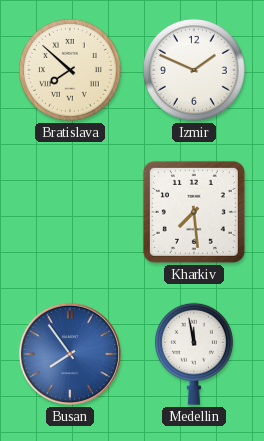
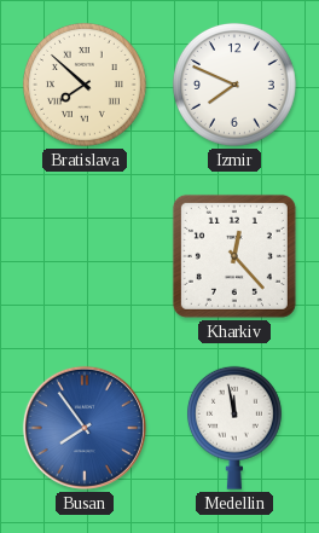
Izmir: 1:49 -> 7:49 (234, 85)
Kharkiv: 7:29 -> 12:23 (234, 256)
